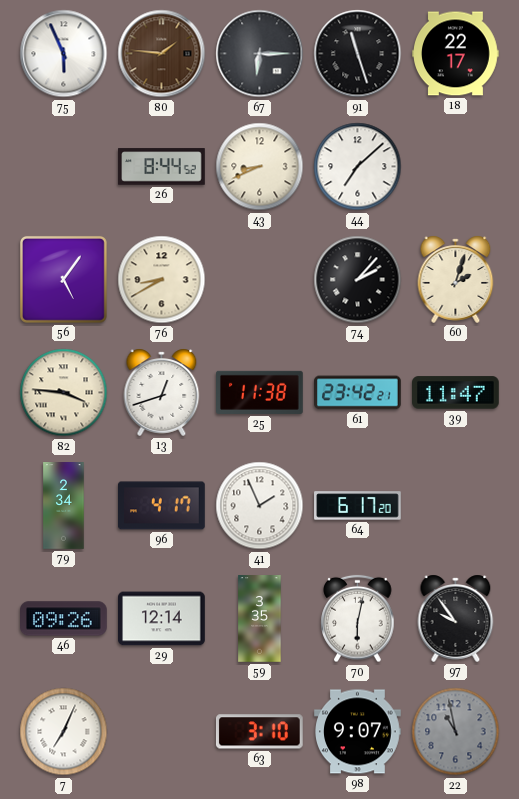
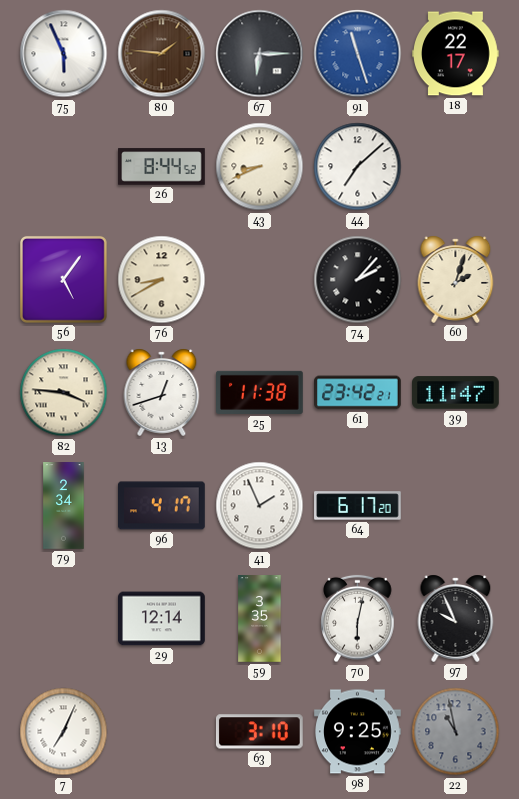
91 dial: black -> blue (358, 54)
46: 09:26 -> none (64, 619)
97: 9:54 -> 9:56 (456, 618)
98: 9:07 -> 9:25 (358, 732)
